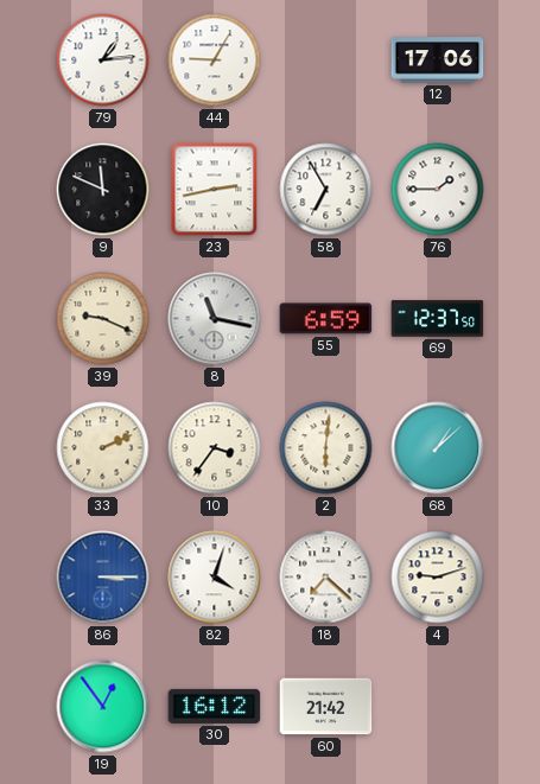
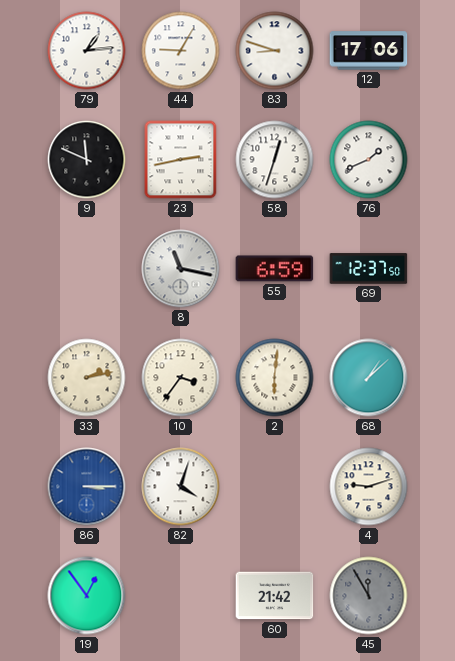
83: none -> 8:48 (275, 51)
58: 6:55 -> 12:33 (275, 160)
76: 1:45 -> 1:41 (369, 160)
39: 9:19 -> none (103, 319)
33: 2:11 -> 2:13 (87, 378)
18: 7:22 -> none (326, 578)
30: 16:12 -> none (215, 706)
45: none -> 11:55 (369, 596)
